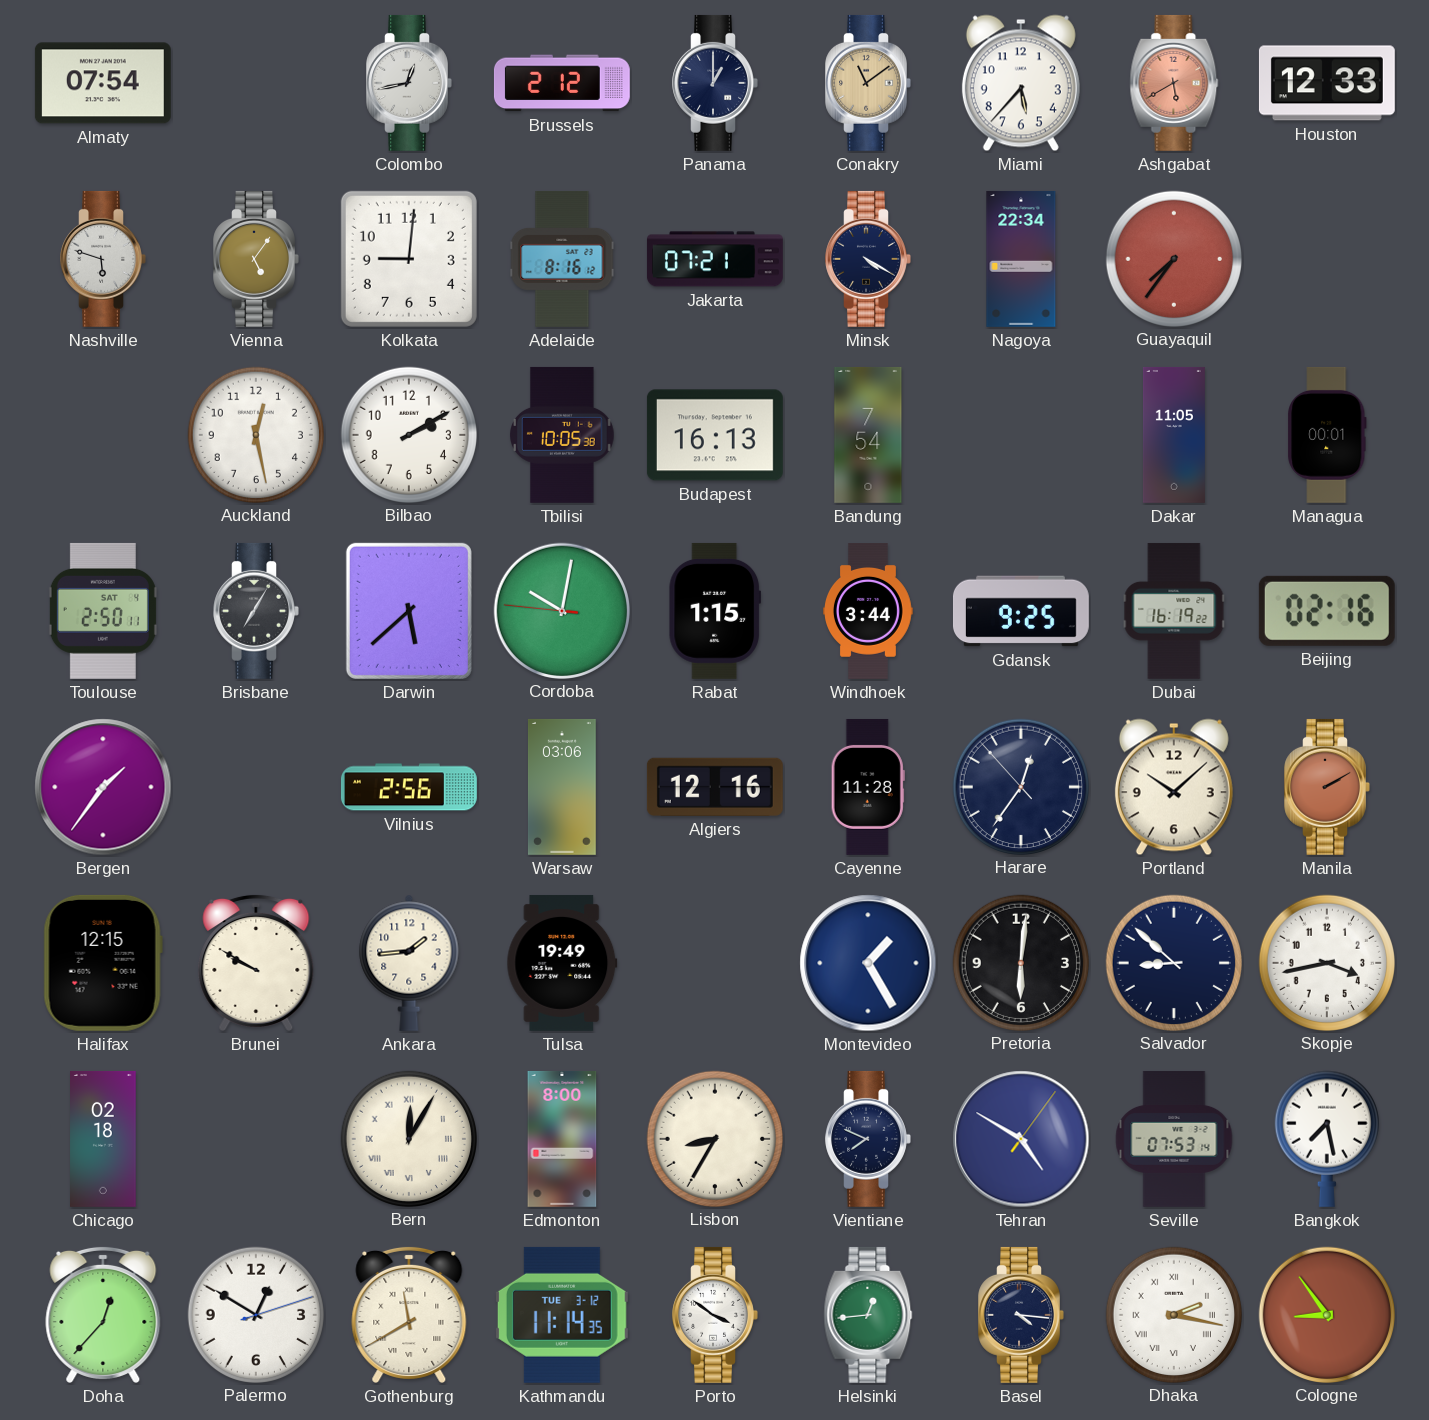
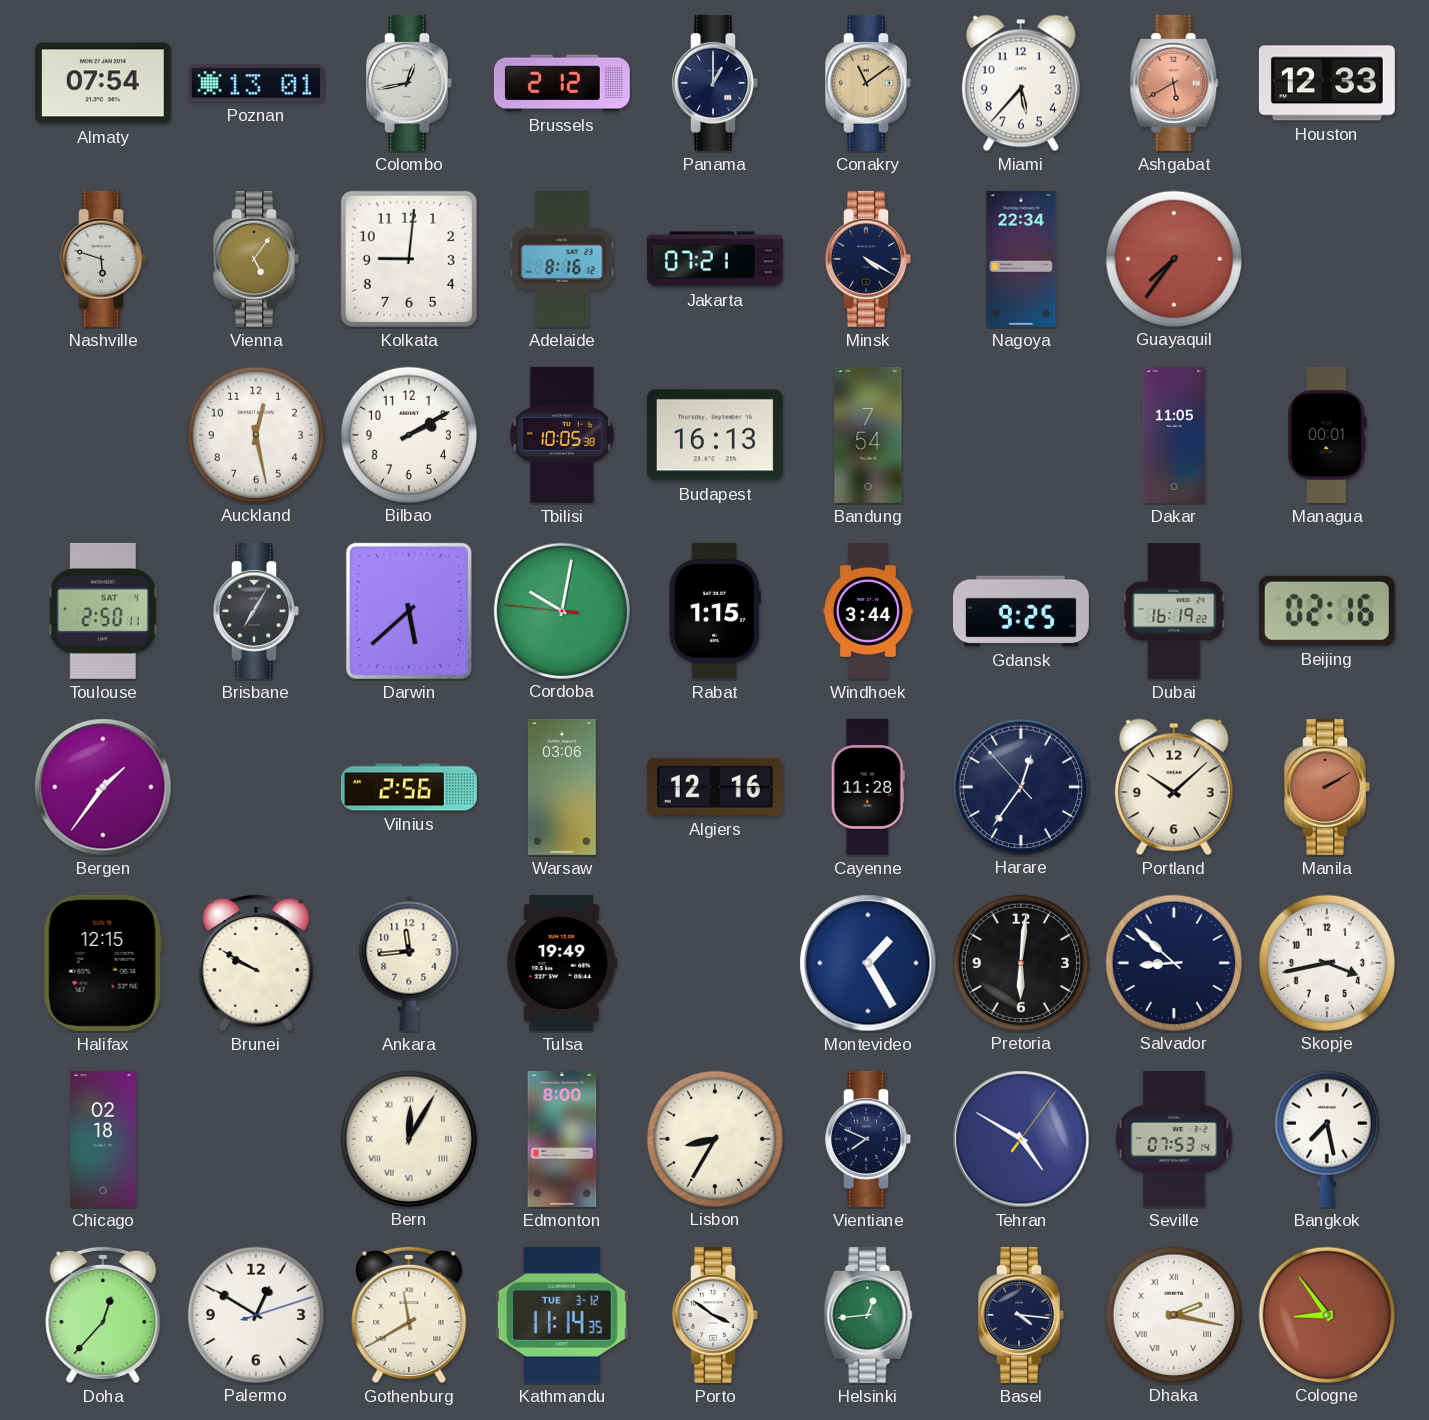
Poznan: none -> 13:01 (256, 83)
Ankara: 1:44 -> 11:44 (409, 963)
